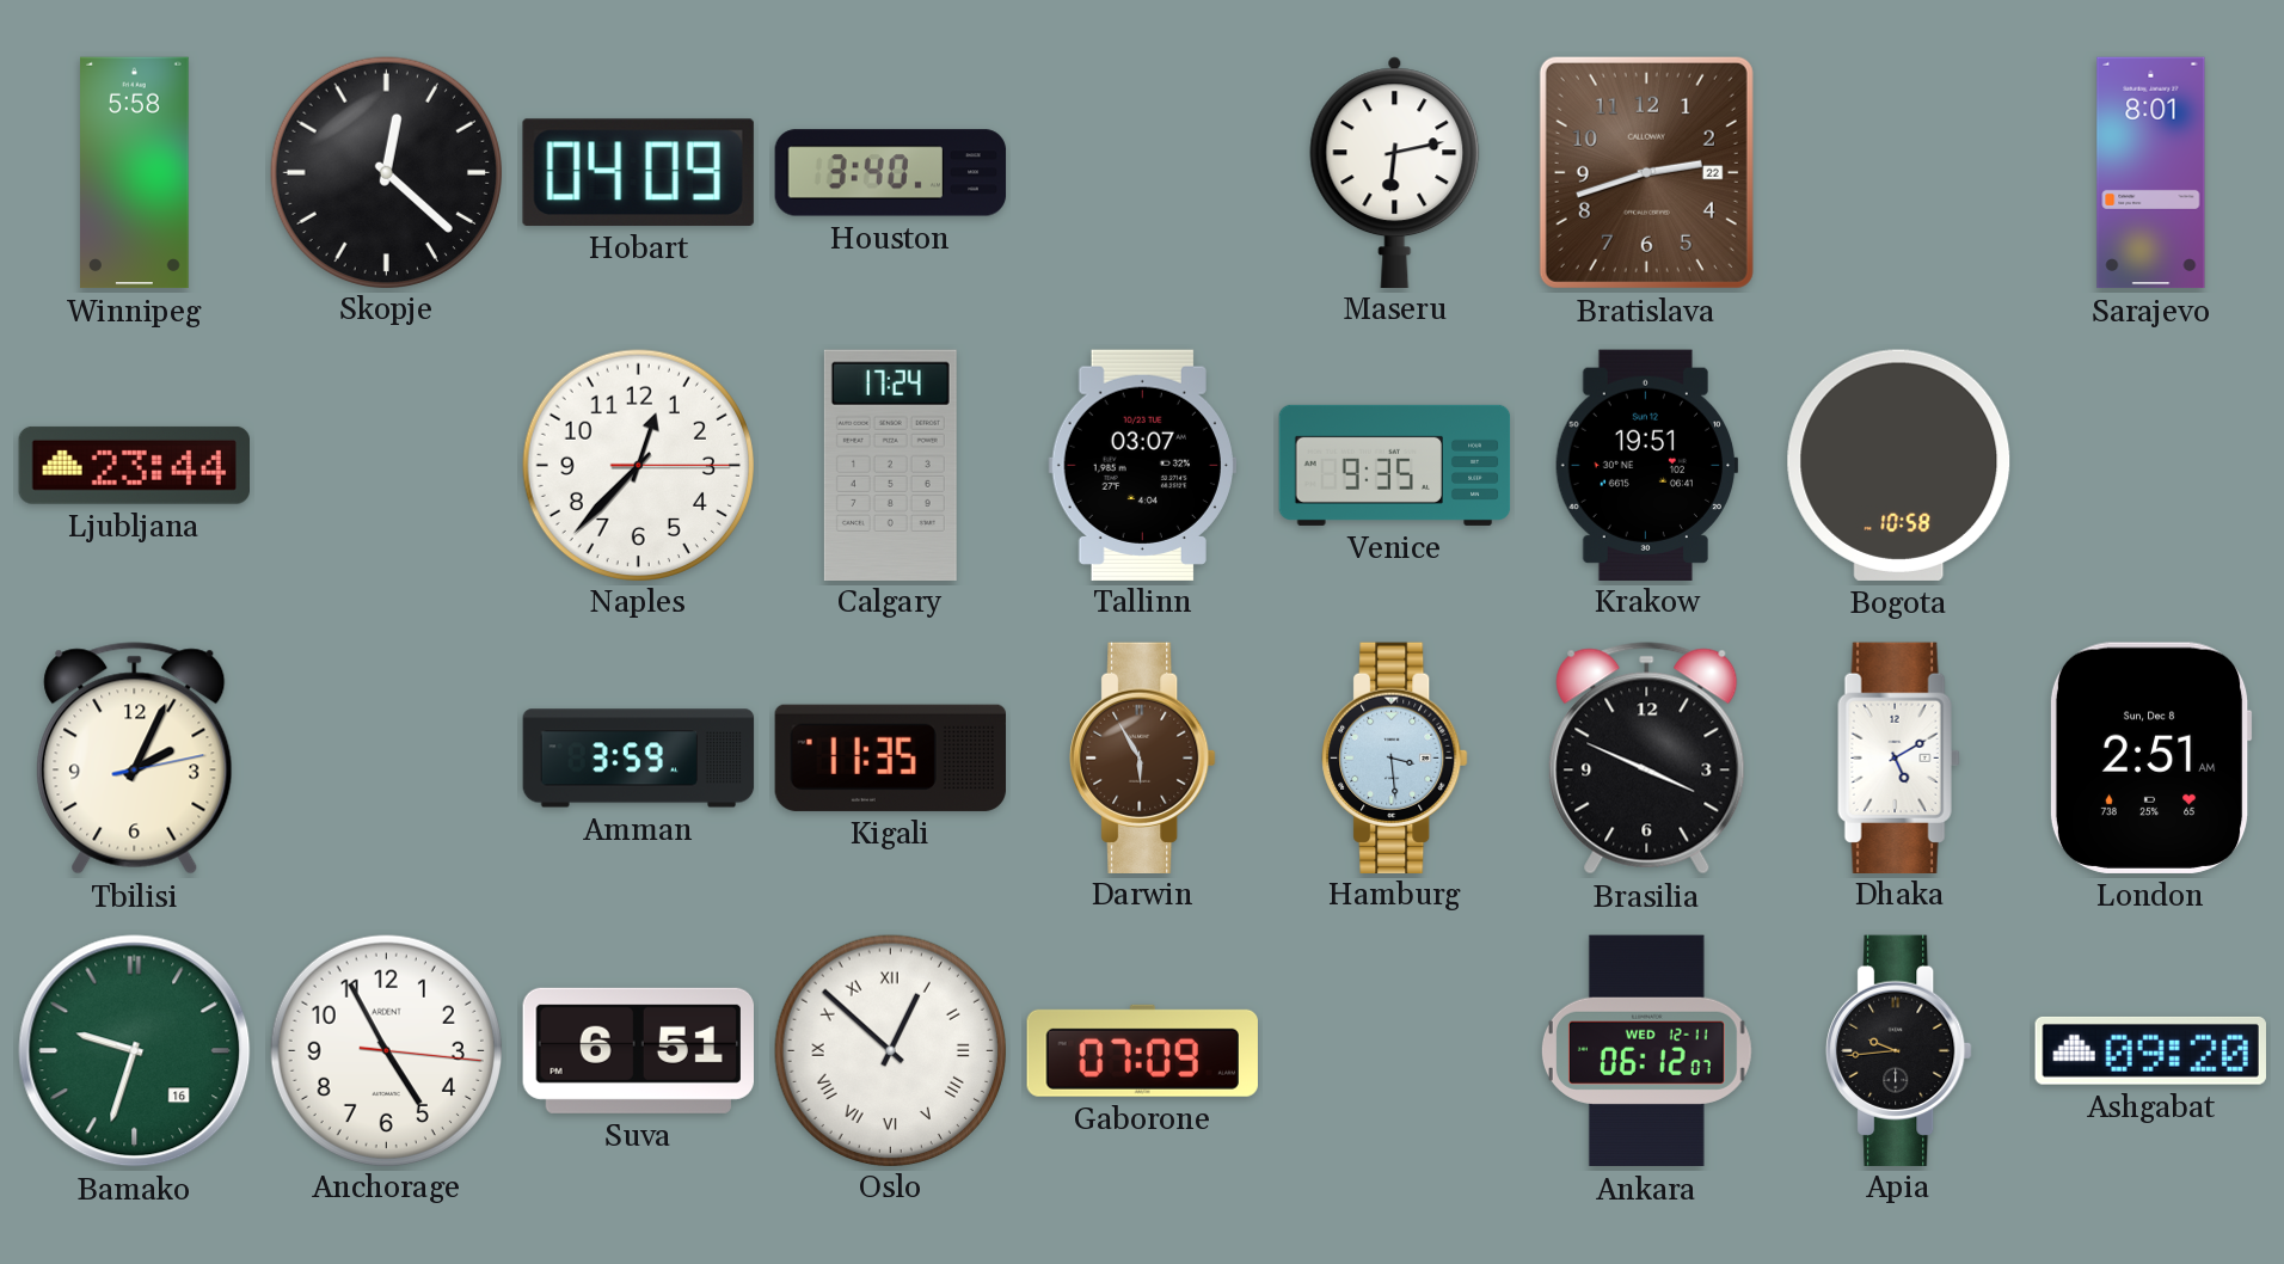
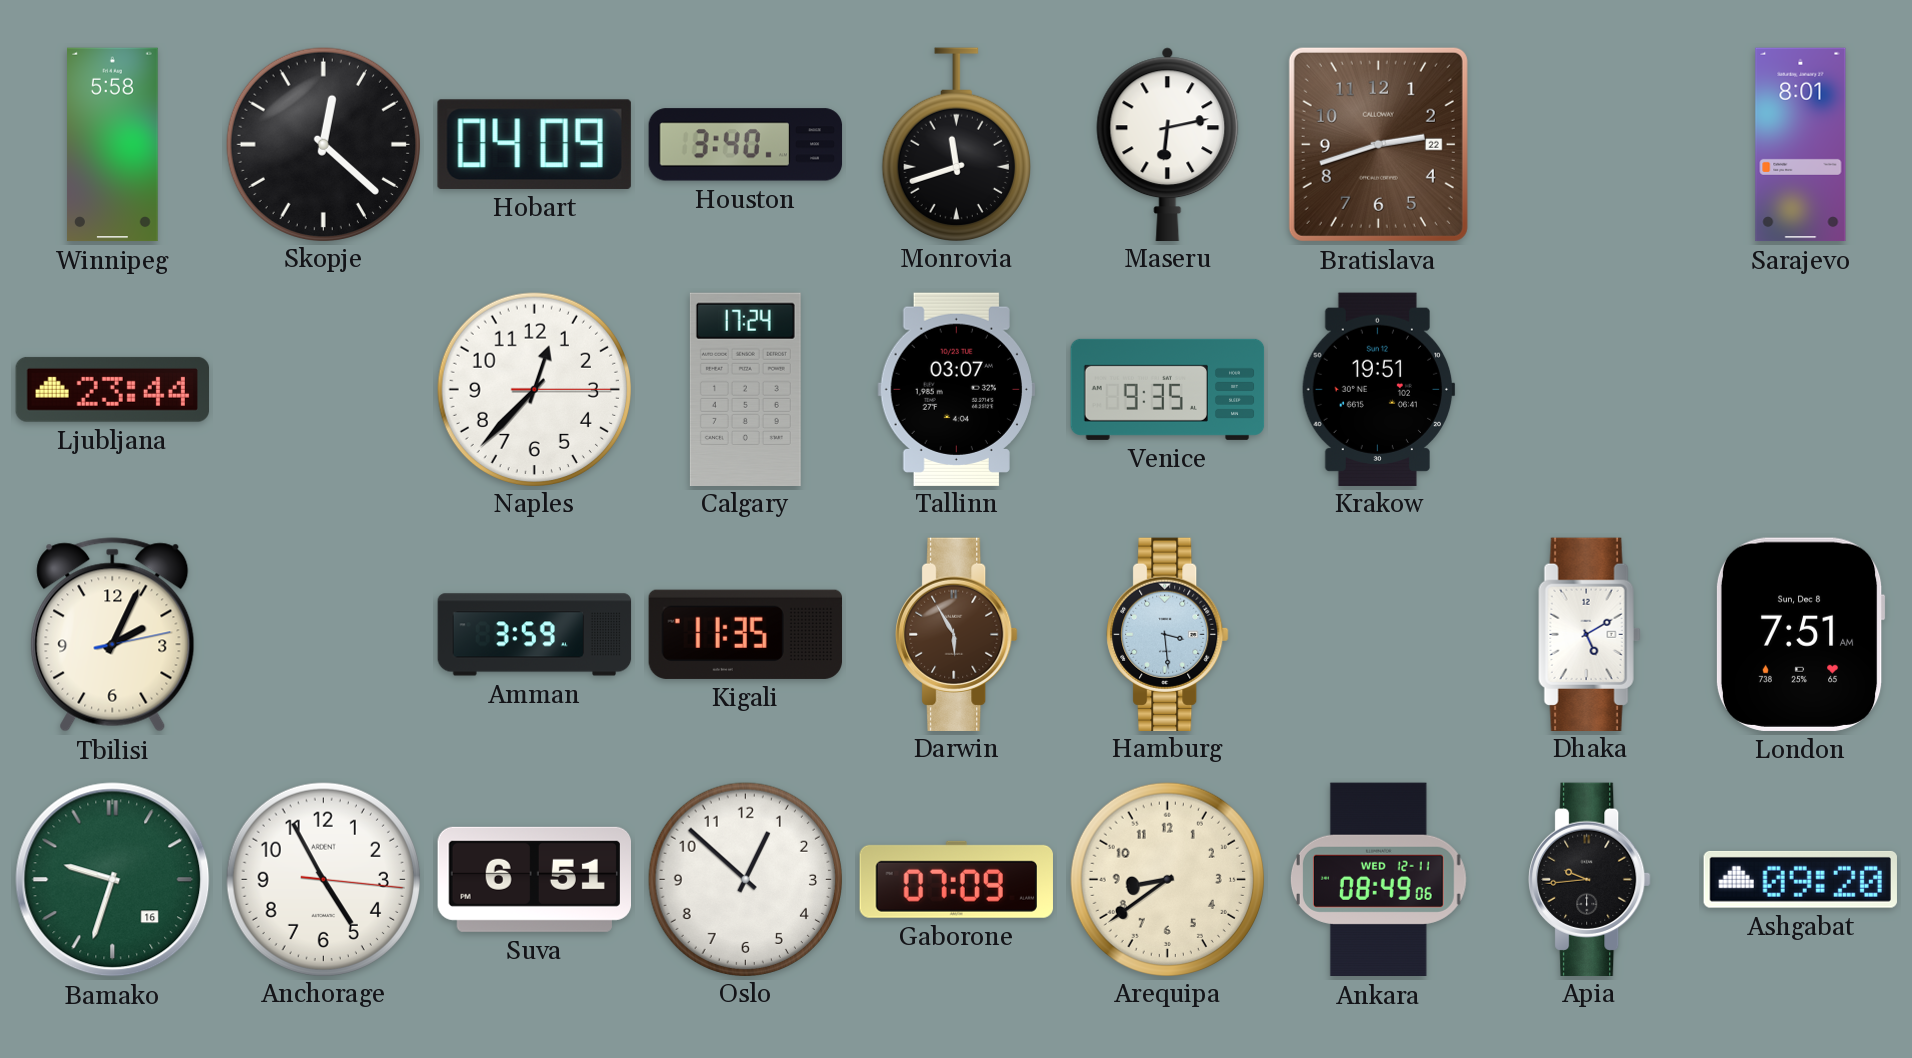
Monrovia: none -> 11:42 (956, 144)
Bogota: 10:58 -> none (1899, 465)
Brasilia: 3:49 -> none (1647, 759)
London: 2:51 -> 7:51 (1800, 634)
Oslo numerals: Roman -> Arabic (745, 879)
Arequipa: none -> 8:39 (1167, 879)
Ankara: 06:12 -> 08:49 (1378, 880)
